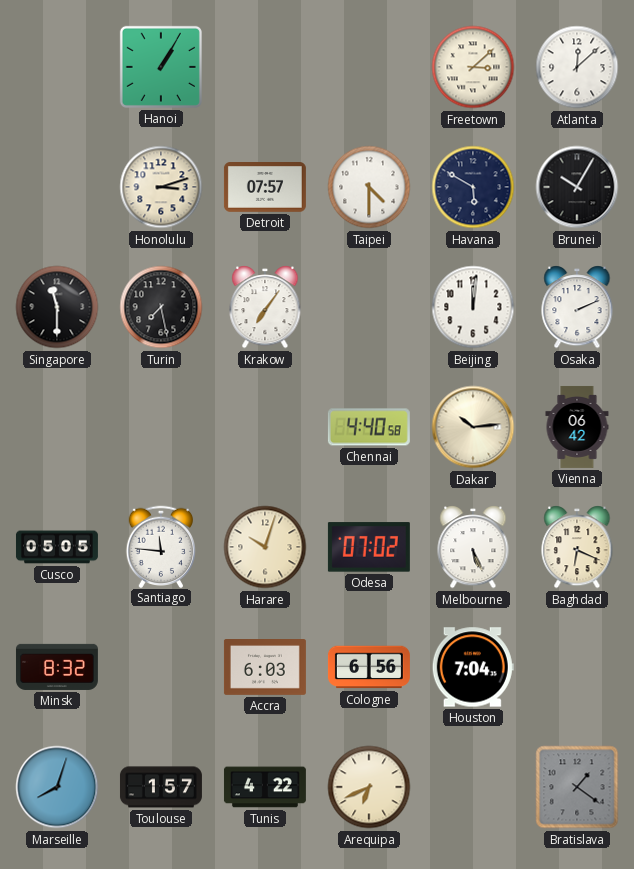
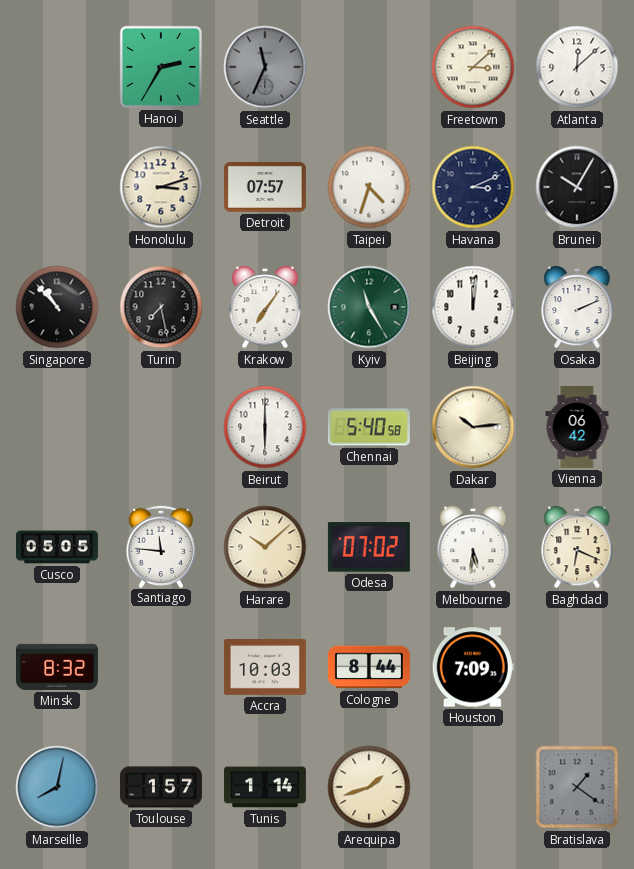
Hanoi: 1:05 -> 2:35 (161, 67)
Seattle: none -> 11:34 (265, 67)
Taipei: 4:30 -> 4:33 (369, 187)
Havana: 5:50 -> 3:11 (473, 187)
Singapore: 11:30 -> 10:53 (57, 307)
Kyiv: none -> 11:25 (369, 307)
Beirut: none -> 6:00 (265, 427)
Chennai: 4:40 -> 5:40 (369, 427)
Harare: 10:03 -> 10:08 (265, 547)
Melbourne: 5:26 -> 5:31 (473, 547)
Accra: 6:03 -> 10:03 (265, 668)
Cologne: 6:56 -> 8:44 (369, 667)
Houston: 7:04 -> 7:09 (473, 667)
Marseille: 8:03 -> 8:02 (57, 787)
Tunis: 4:22 -> 1:14 (265, 787)
Arequipa: 6:41 -> 1:42 (369, 787)
